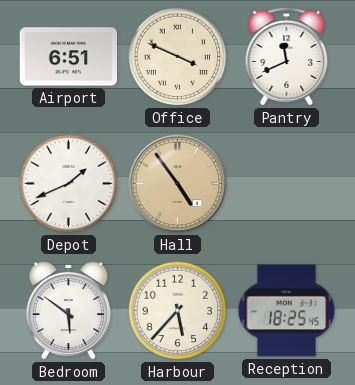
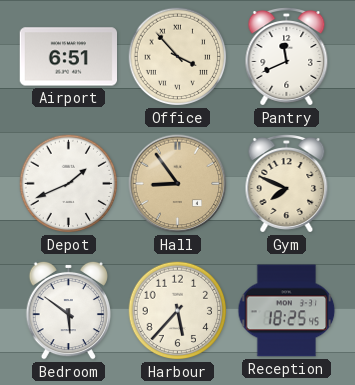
Office: 3:49 -> 3:53 (178, 57)
Hall: 4:54 -> 8:54 (178, 184)
Gym: none -> 7:49 (287, 184)
